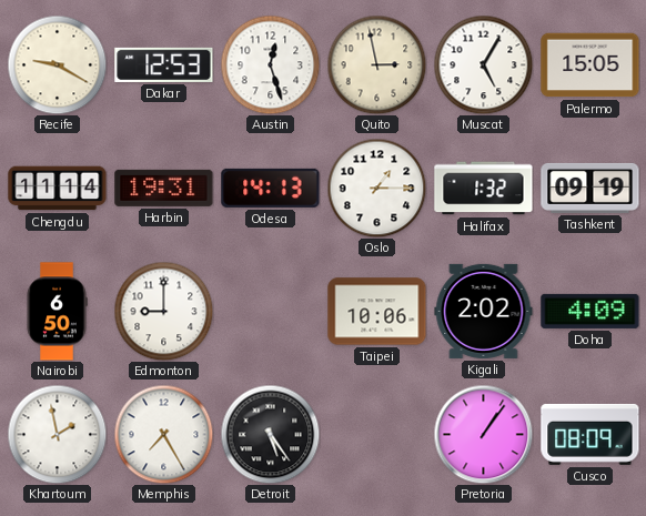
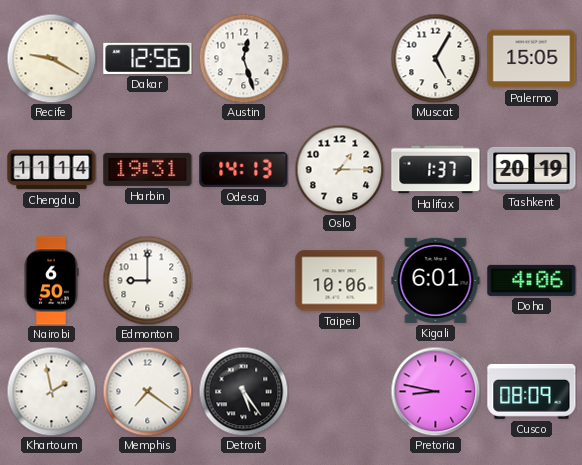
Dakar: 12:53 -> 12:56 (148, 58)
Quito: 2:58 -> none (376, 64)
Halifax: 1:32 -> 1:37 (436, 170)
Tashkent: 09:19 -> 20:19 (532, 169)
Kigali: 2:02 -> 6:01 (436, 280)
Doha: 4:09 -> 4:06 (532, 280)
Memphis: 7:25 -> 7:21 (147, 391)
Pretoria: 1:06 -> 8:47 (435, 391)
